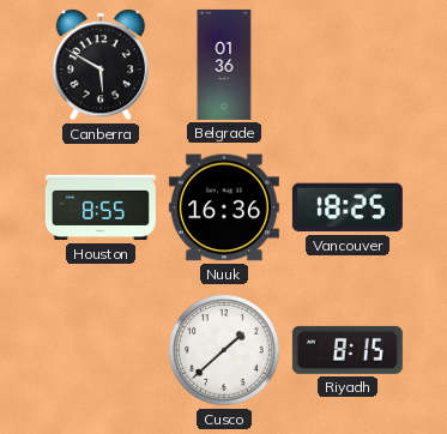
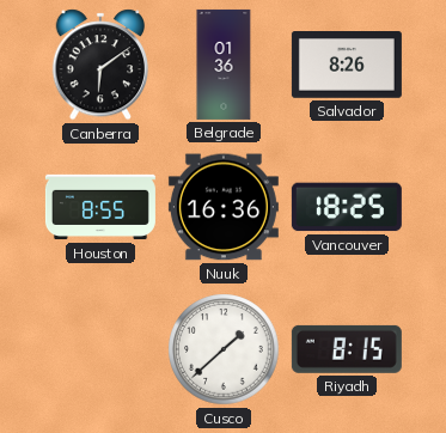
Canberra: 5:50 -> 6:09 (100, 65)
Salvador: none -> 8:26 (347, 65)
